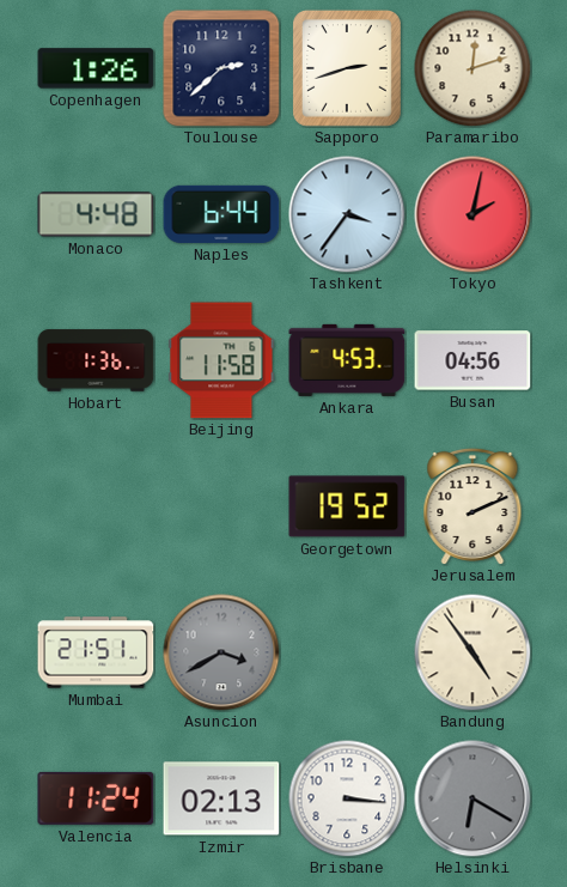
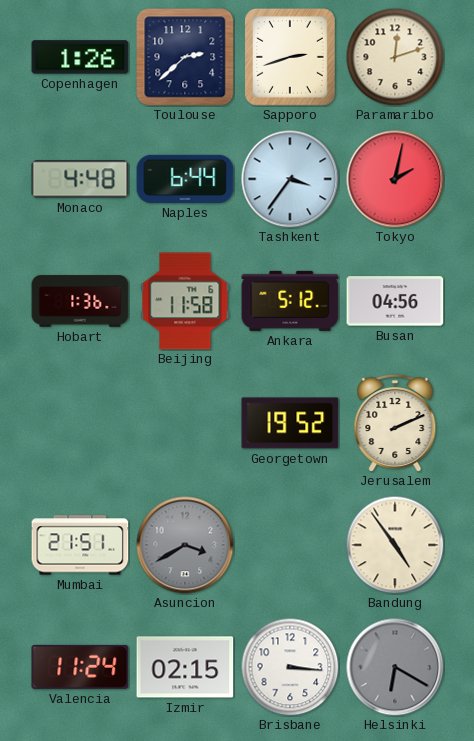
Ankara: 4:53 -> 5:12 (290, 301)
Izmir: 02:13 -> 02:15 (185, 667)
